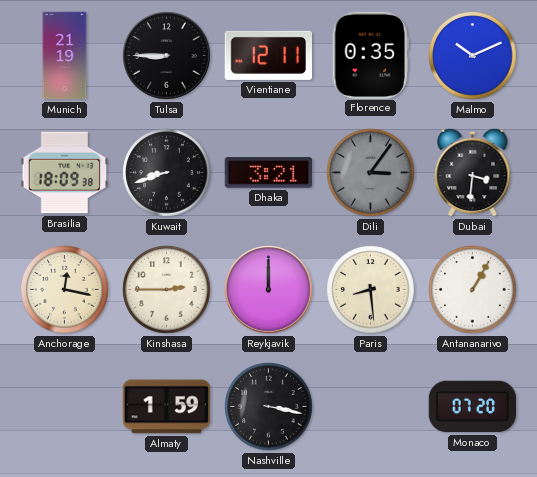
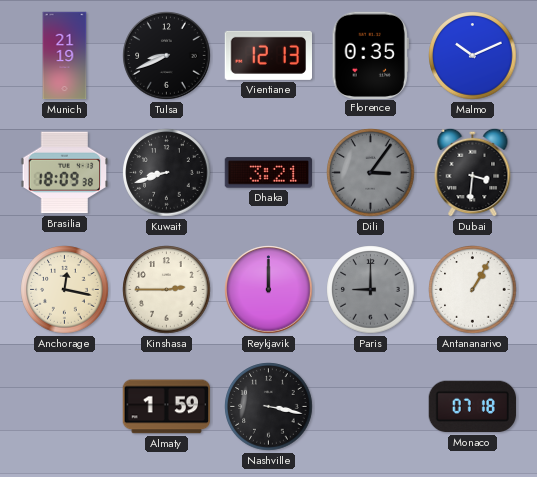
Tulsa: 8:45 -> 8:41 (167, 56)
Vientiane: 12:11 -> 12:13 (268, 55)
Paris: 8:29 -> 9:00 (371, 290)
Paris dial: cream -> grey (371, 290)
Monaco: 07:20 -> 07:18 (472, 407)
